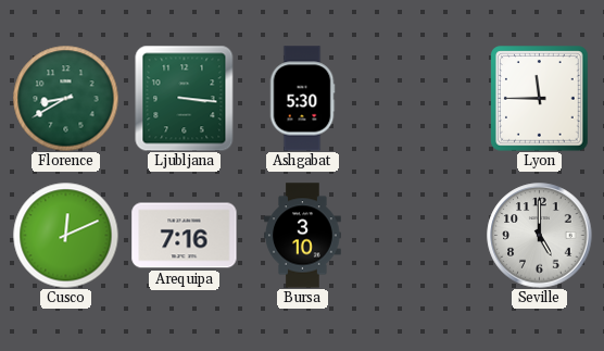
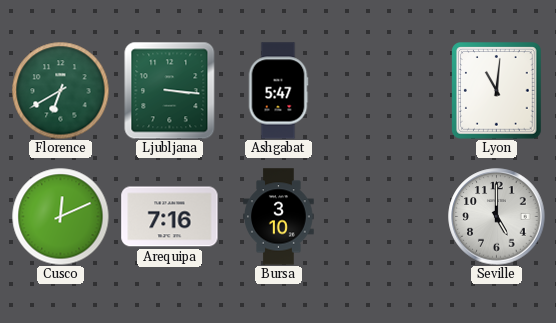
Florence: 8:40 -> 6:40 (60, 90)
Ashgabat: 5:30 -> 5:47 (278, 91)
Lyon: 11:45 -> 11:01 (497, 91)
